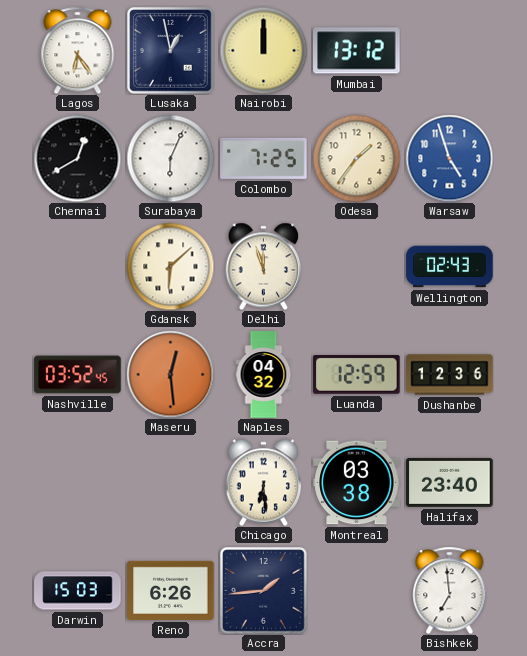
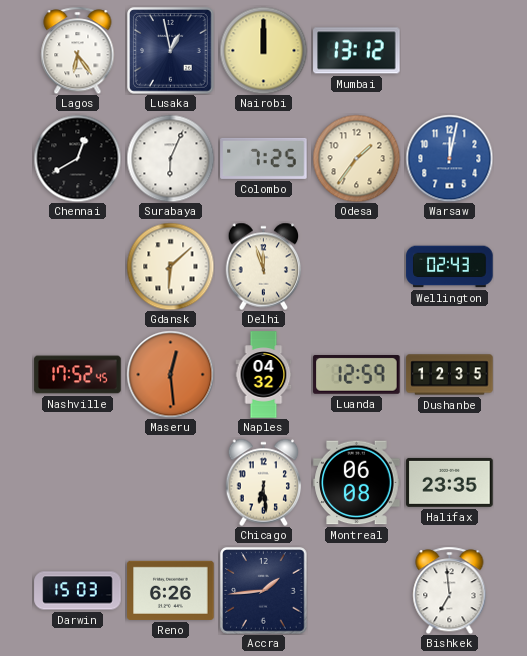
Warsaw: 4:57 -> 12:02 (449, 158)
Nashville: 03:52 -> 17:52 (78, 375)
Dushanbe: 12:36 -> 12:35 (450, 375)
Montreal: 03:38 -> 06:08 (357, 483)
Halifax: 23:40 -> 23:35 (450, 482)
